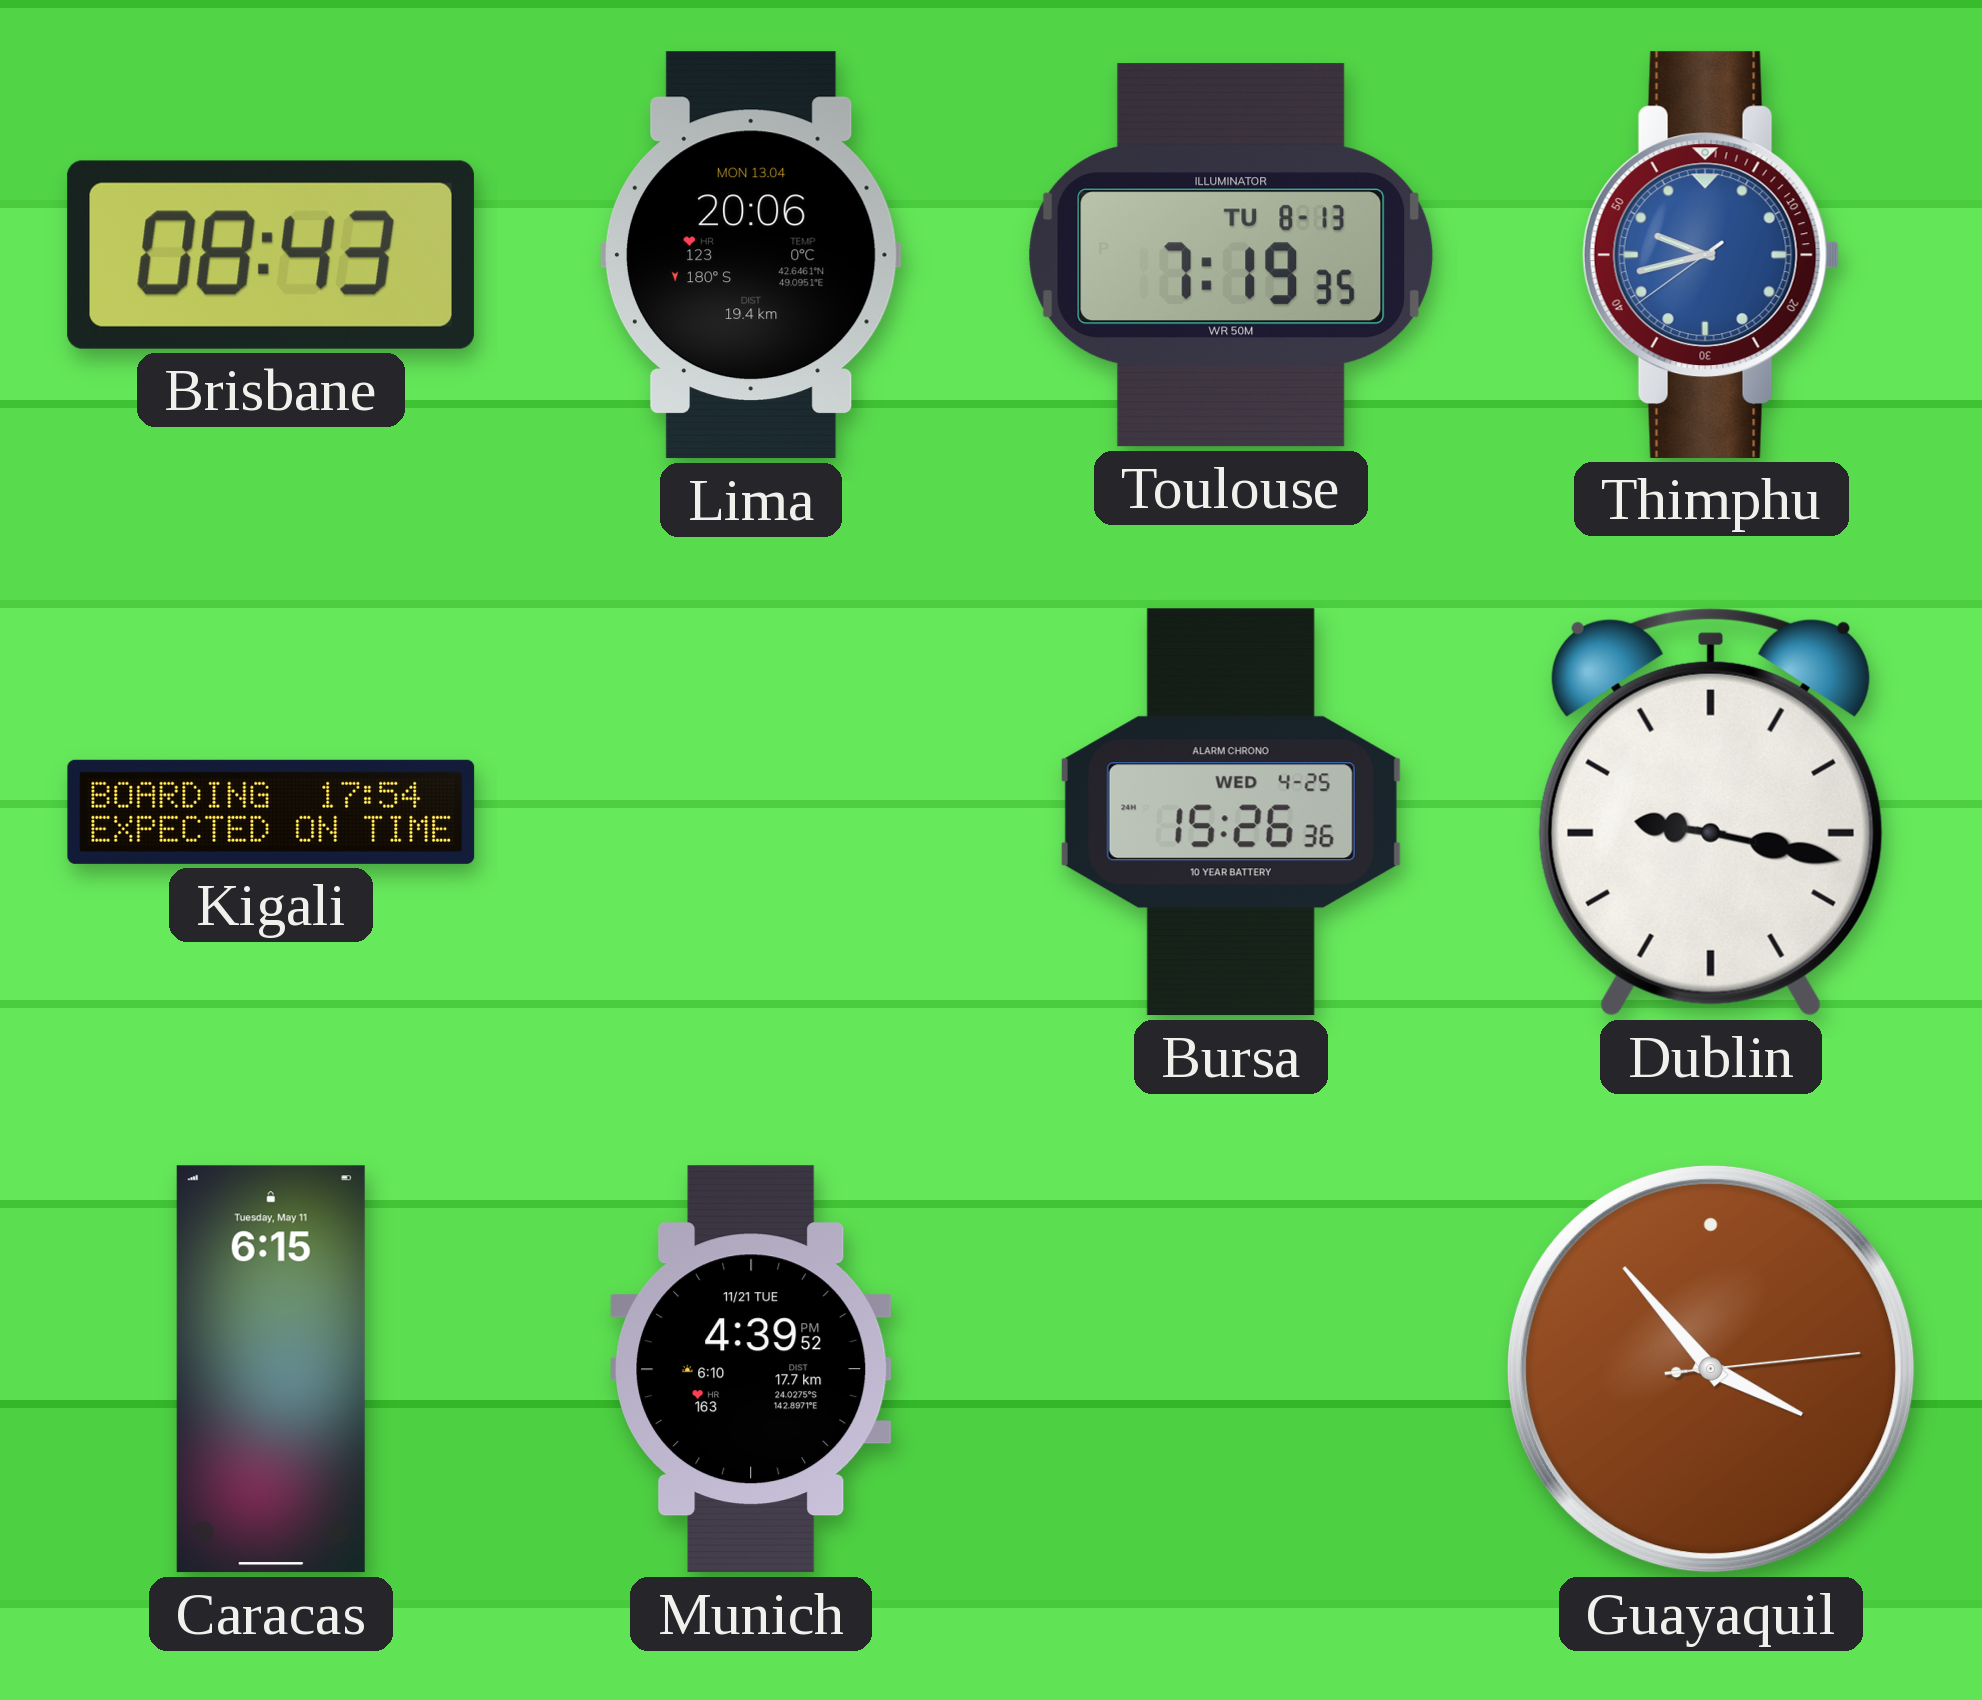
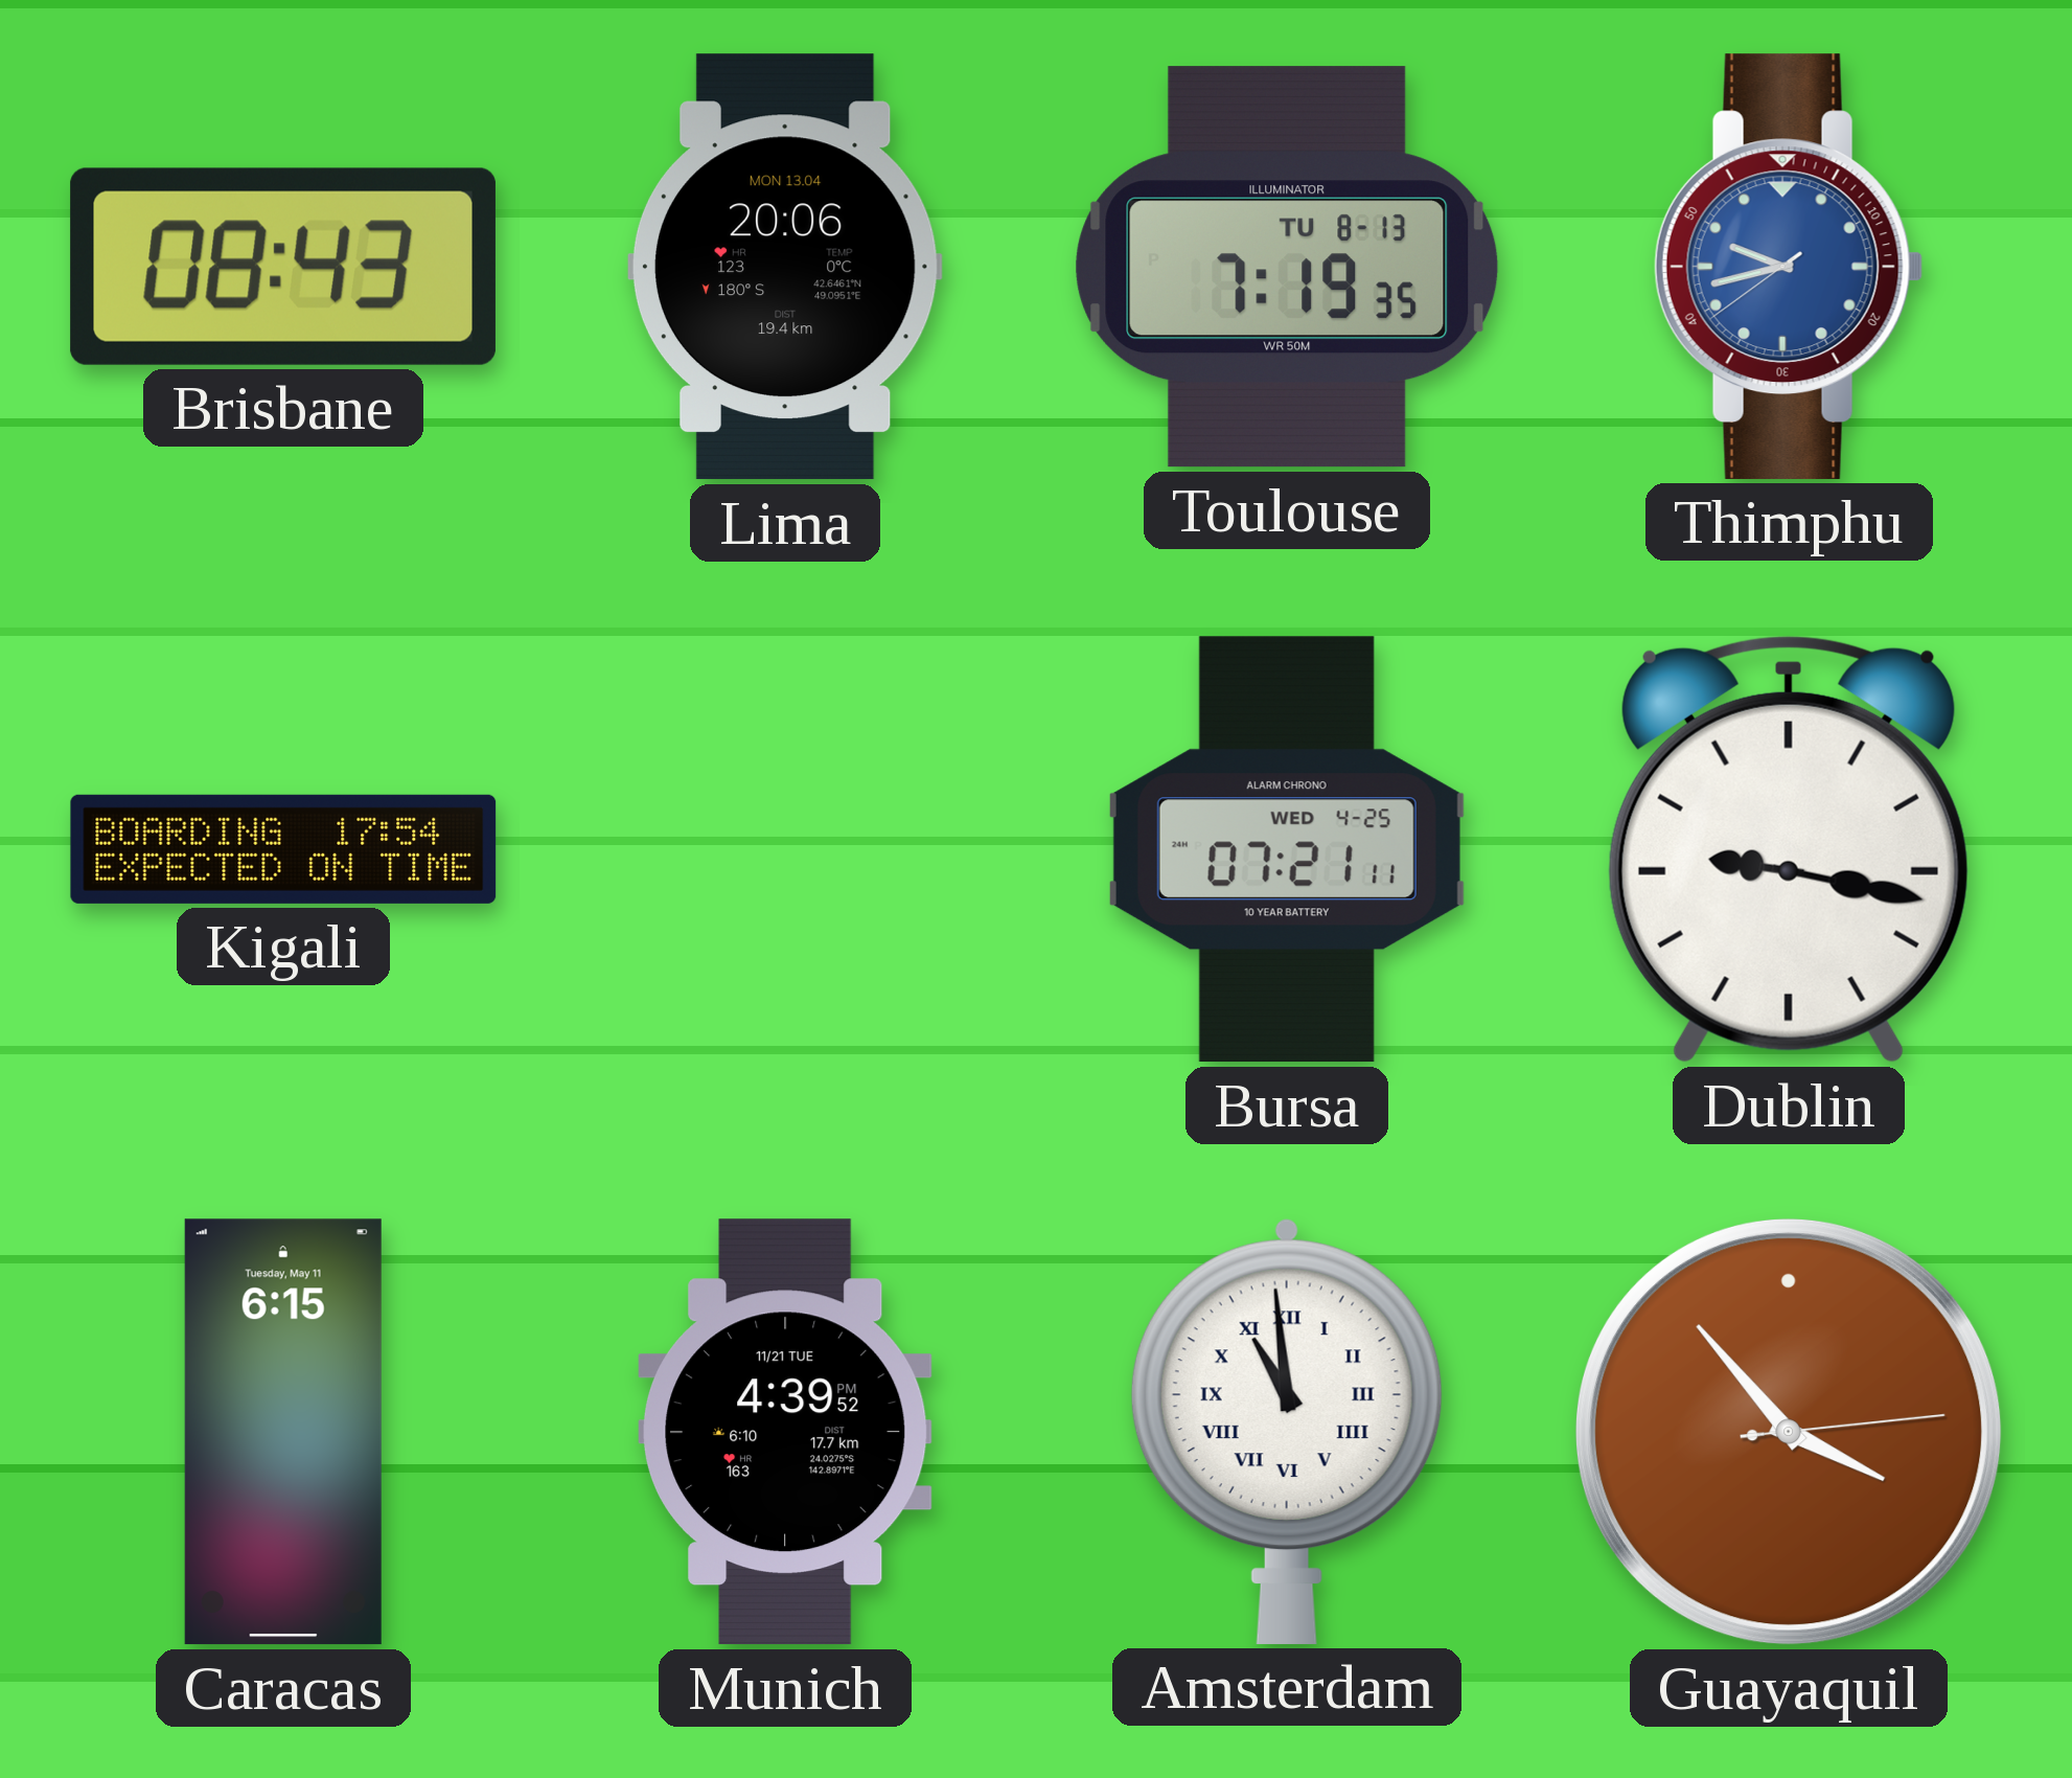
Bursa: 15:26 -> 07:21 (1287, 849)
Amsterdam: none -> 10:59 (1287, 1431)
